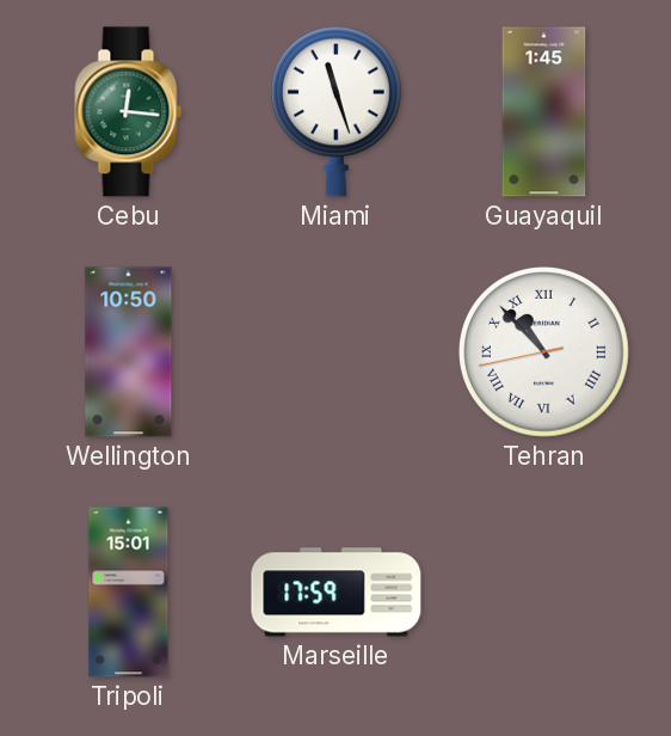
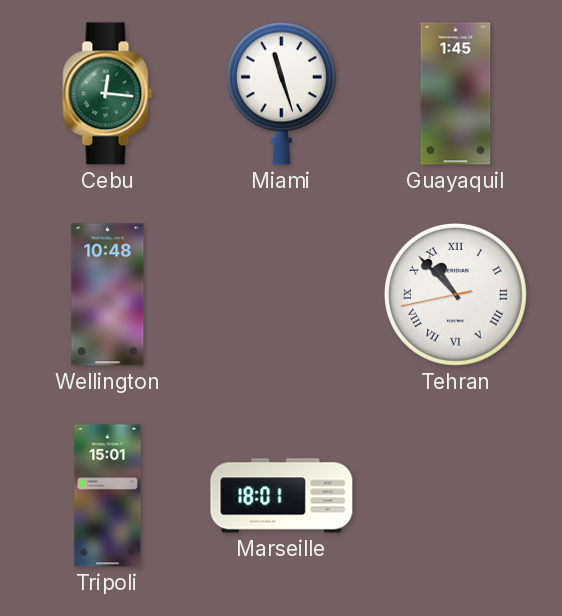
Wellington: 10:50 -> 10:48 (108, 295)
Marseille: 17:59 -> 18:01 (282, 496)
